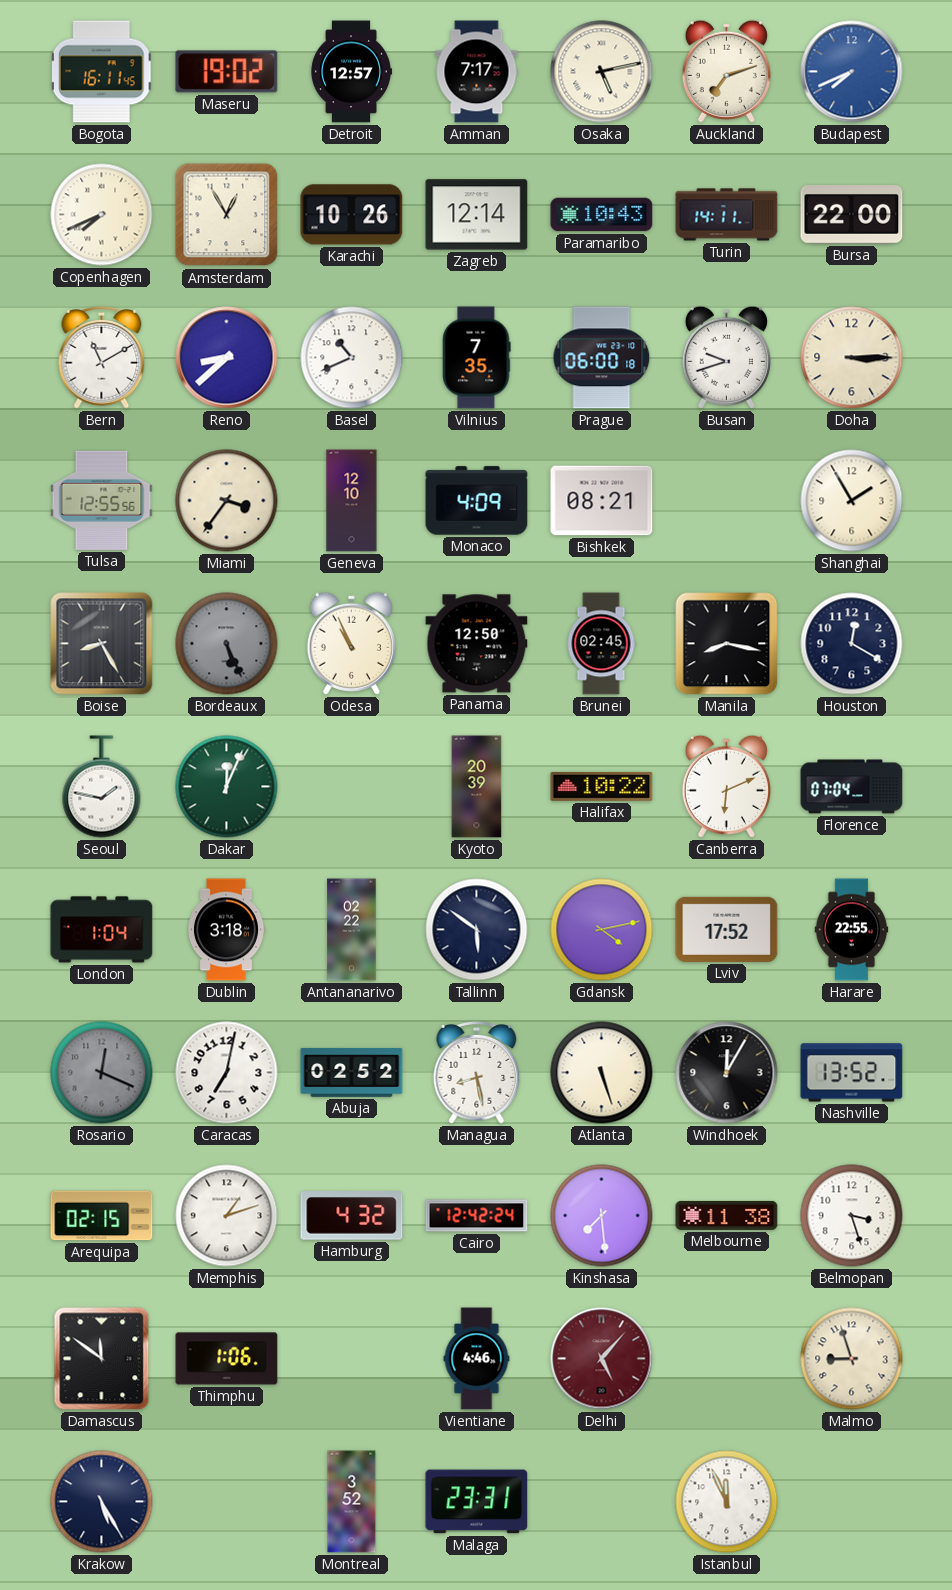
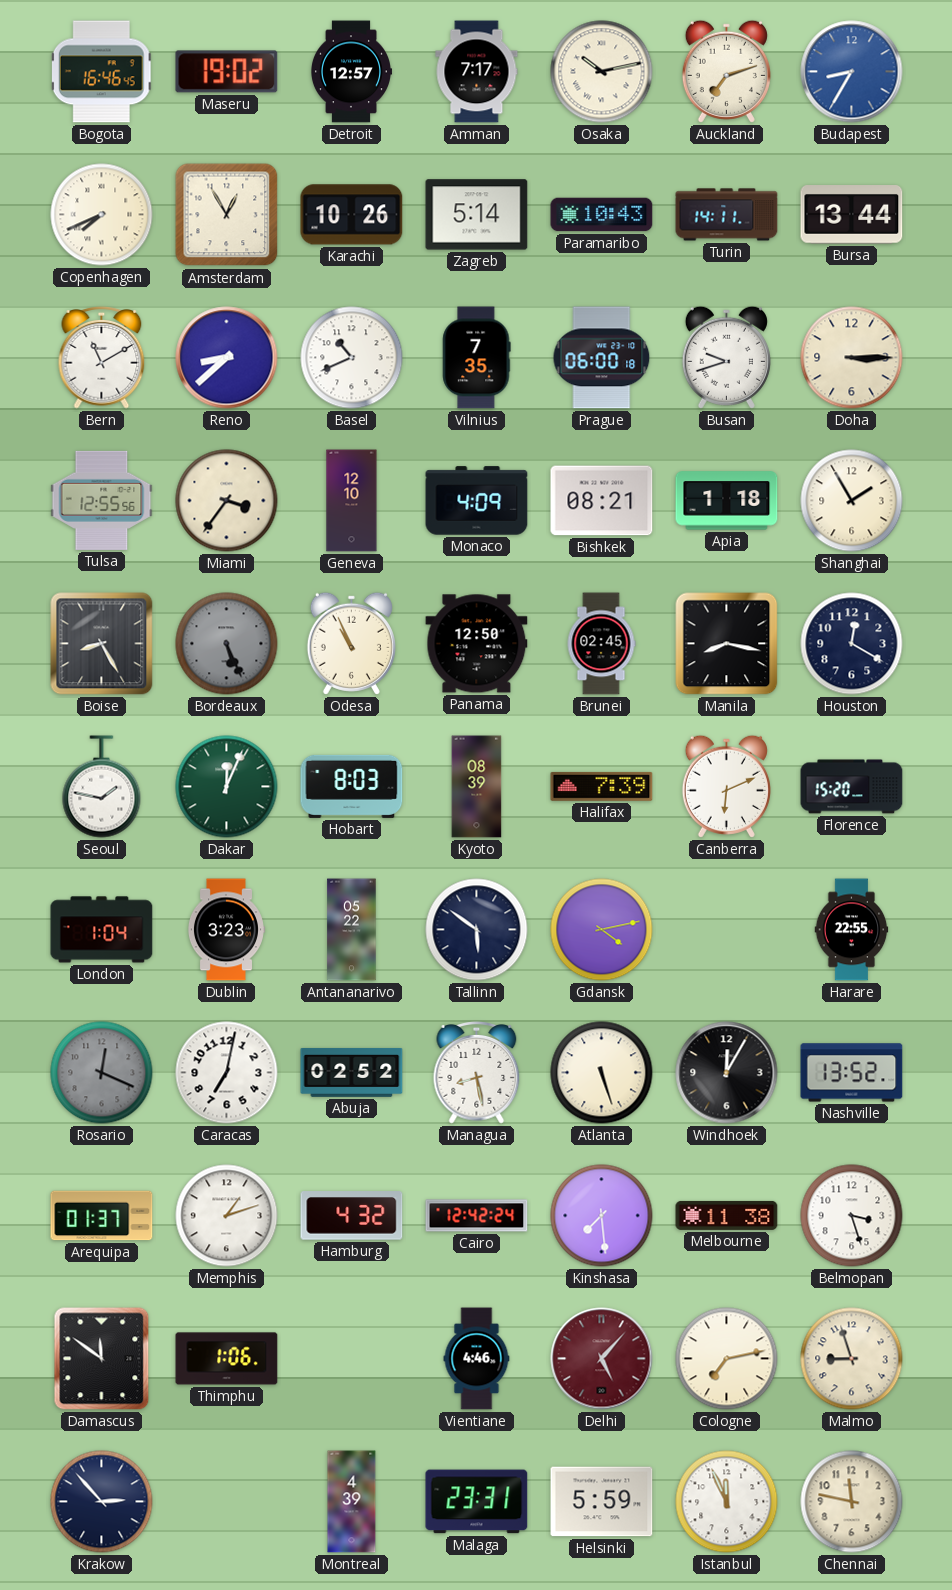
Bogota: 16:11 -> 16:46 (101, 72)
Osaka: 5:13 -> 10:13 (602, 72)
Budapest: 7:41 -> 8:35 (852, 72)
Zagreb: 12:14 -> 5:14 (477, 215)
Bursa: 22:00 -> 13:44 (852, 215)
Apia: none -> 1:18 (727, 501)
Hobart: none -> 8:03 (352, 786)
Kyoto: 20:39 -> 08:39 (477, 787)
Halifax: 10:22 -> 7:39 (602, 786)
Florence: 07:04 -> 15:20 (852, 787)
Dublin: 3:18 -> 3:23 (226, 930)
Antananarivo: 02:22 -> 05:22 (352, 930)
Lviv: 17:52 -> none (727, 929)
Arequipa: 02:15 -> 01:37 (102, 1216)
Cologne: none -> 7:13 (727, 1359)
Krakow: 5:25 -> 2:53 (102, 1502)
Montreal: 3:52 -> 4:39 (352, 1502)
Helsinki: none -> 5:59 (602, 1502)
Chennai: none -> 11:47 (852, 1502)
